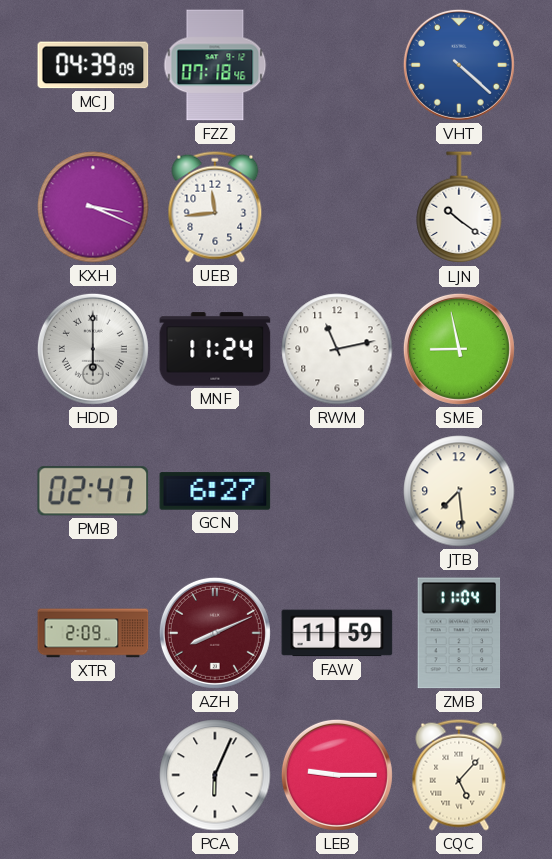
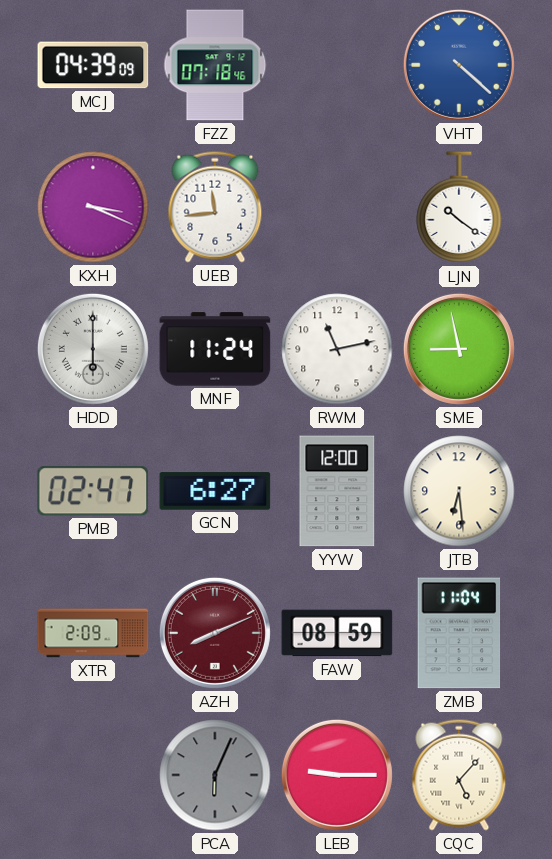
YYW: none -> 12:00 (337, 491)
JTB: 7:29 -> 6:29 (459, 491)
FAW: 11:59 -> 08:59 (337, 633)
PCA dial: white -> grey (215, 775)
